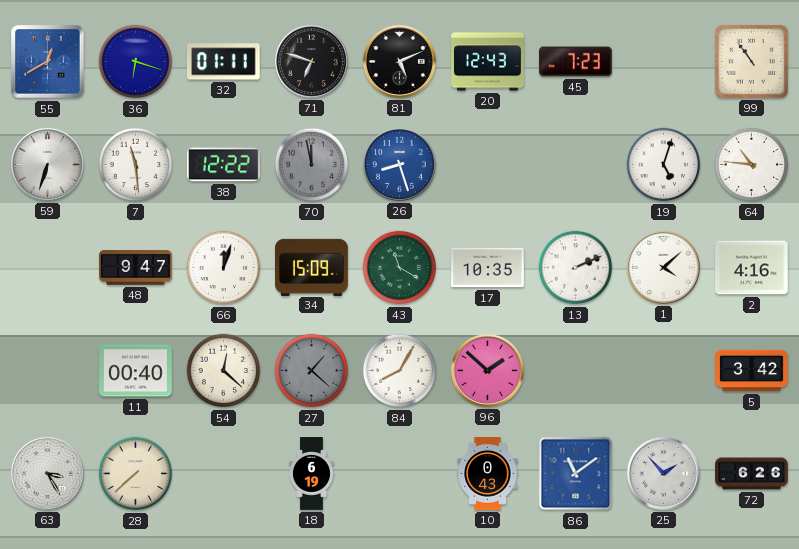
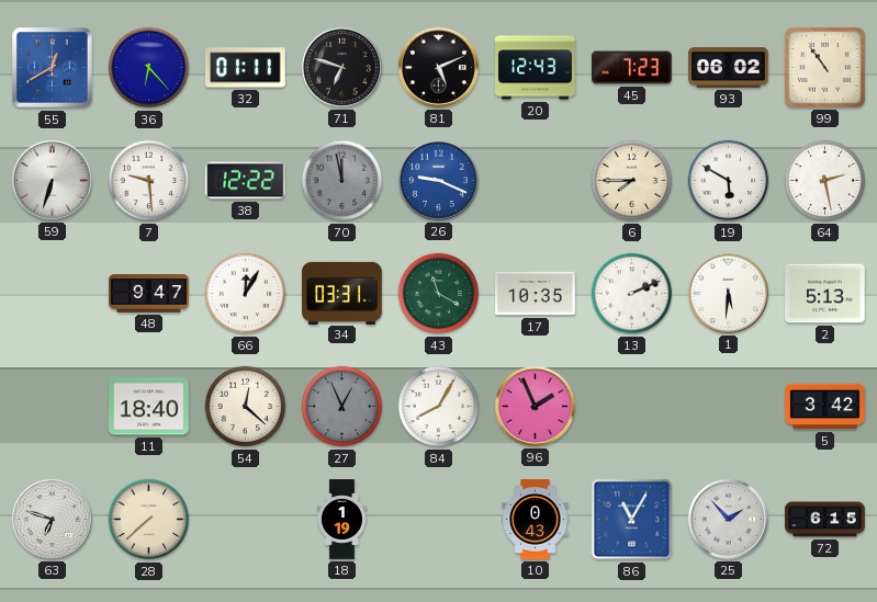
36: 6:18 -> 6:23 (149, 68)
93: none -> 06:02 (729, 68)
7: 11:29 -> 9:29 (149, 181)
26: 8:27 -> 9:19 (438, 180)
6: none -> 7:45 (632, 181)
19: 5:03 -> 5:50 (729, 181)
64: 10:46 -> 2:28 (825, 181)
66: 12:03 -> 12:05 (246, 294)
34: 15:09 -> 03:31 (342, 293)
1: 4:08 -> 5:31 (728, 293)
2: 4:16 -> 5:13 (825, 294)
11: 00:40 -> 18:40 (149, 407)
27: 1:22 -> 12:56 (342, 407)
96: 1:52 -> 1:56 (535, 406)
63: 3:25 -> 6:48 (52, 519)
18: 6:19 -> 1:19 (341, 520)
86: 11:09 -> 11:05 (632, 520)
72: 6:26 -> 6:15 (825, 520)
